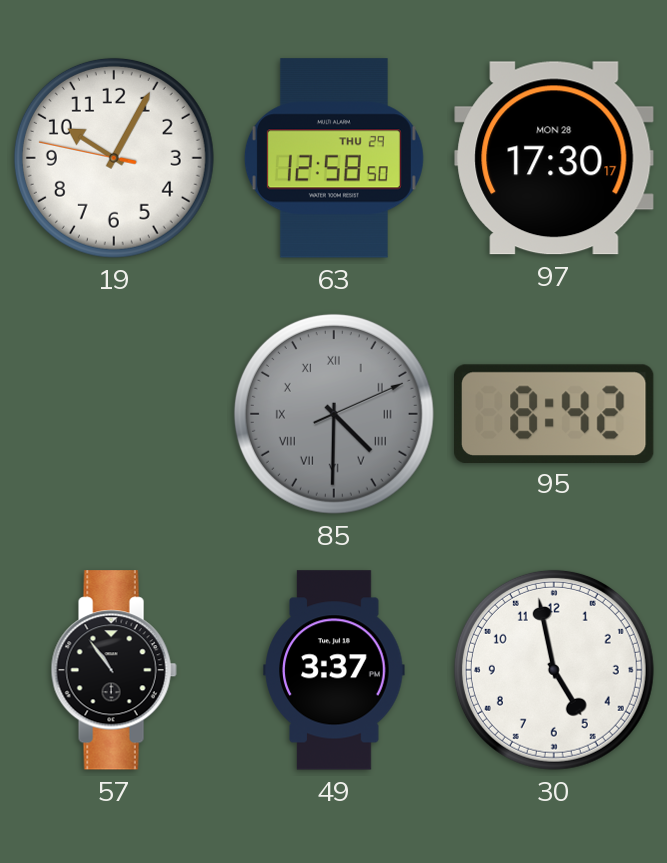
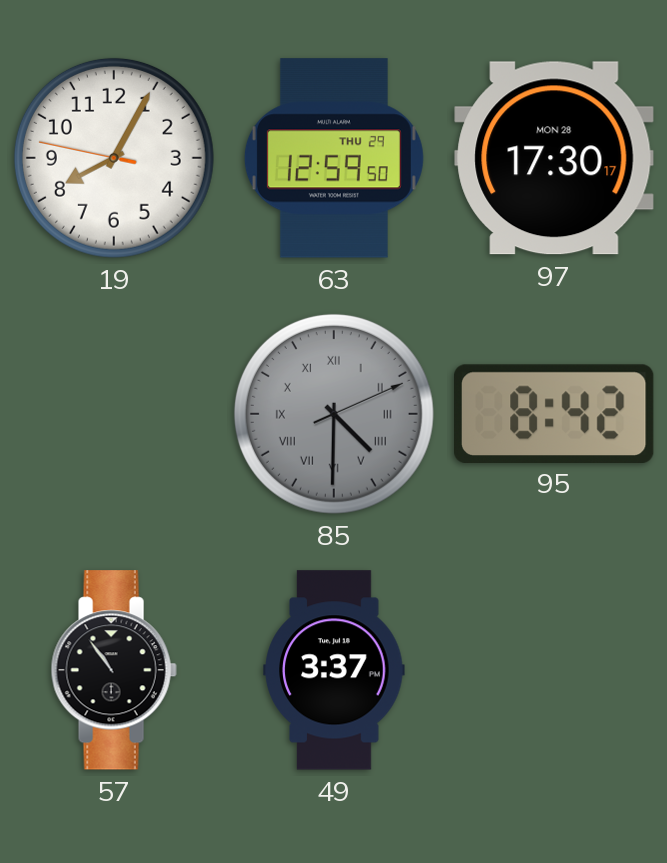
19: 10:04 -> 8:04 (114, 158)
63: 12:58 -> 12:59 (334, 158)
30: 4:58 -> none (554, 670)
